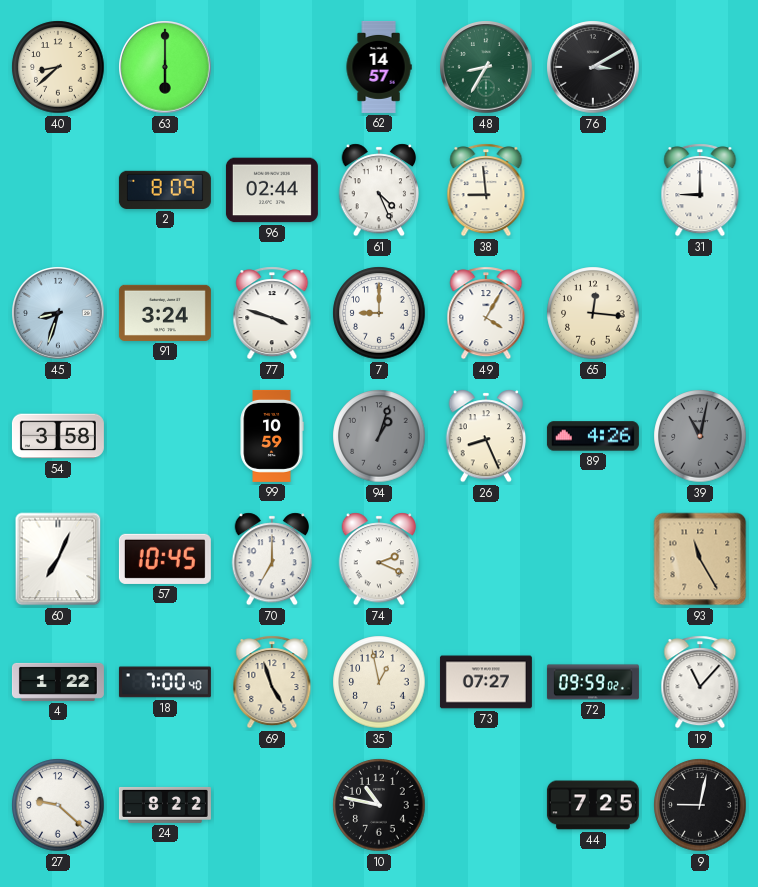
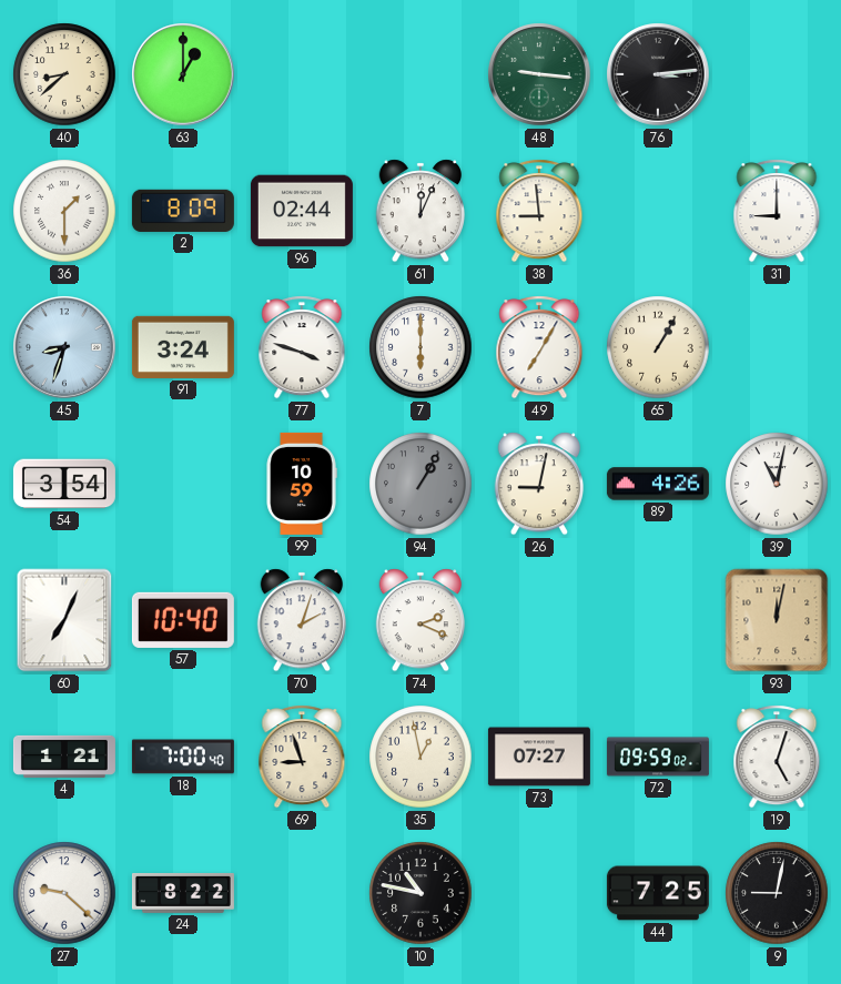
63: 6:00 -> 1:00 (183, 74)
62: 14:57 -> none (379, 67)
48: 8:35 -> 9:16 (539, 74)
76: 3:10 -> 3:14 (658, 74)
36: none -> 1:30 (64, 211)
61: 4:26 -> 12:04 (420, 211)
7: 9:00 -> 6:00 (420, 347)
49: 4:05 -> 7:05 (539, 347)
65: 12:16 -> 1:05 (658, 347)
54: 3:58 -> 3:54 (64, 484)
94: 1:03 -> 1:05 (420, 484)
26: 8:26 -> 9:02 (539, 484)
39 dial: grey -> white (777, 484)
57: 10:45 -> 10:40 (183, 620)
70: 7:00 -> 2:03 (302, 620)
93: 11:25 -> 12:02 (777, 620)
4: 1:22 -> 1:21 (64, 757)
69: 4:57 -> 8:57 (302, 757)
19: 11:07 -> 5:03 (777, 757)
